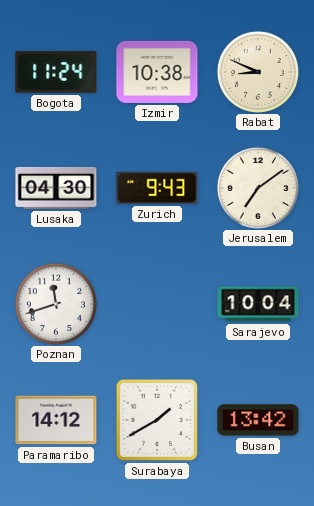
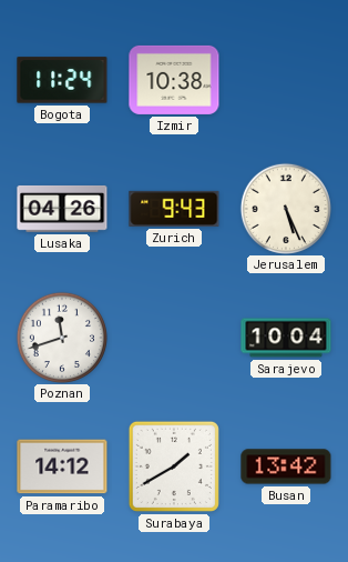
Rabat: 8:49 -> none (257, 71)
Lusaka: 04:30 -> 04:26 (62, 209)
Jerusalem: 7:09 -> 5:26 (285, 208)
